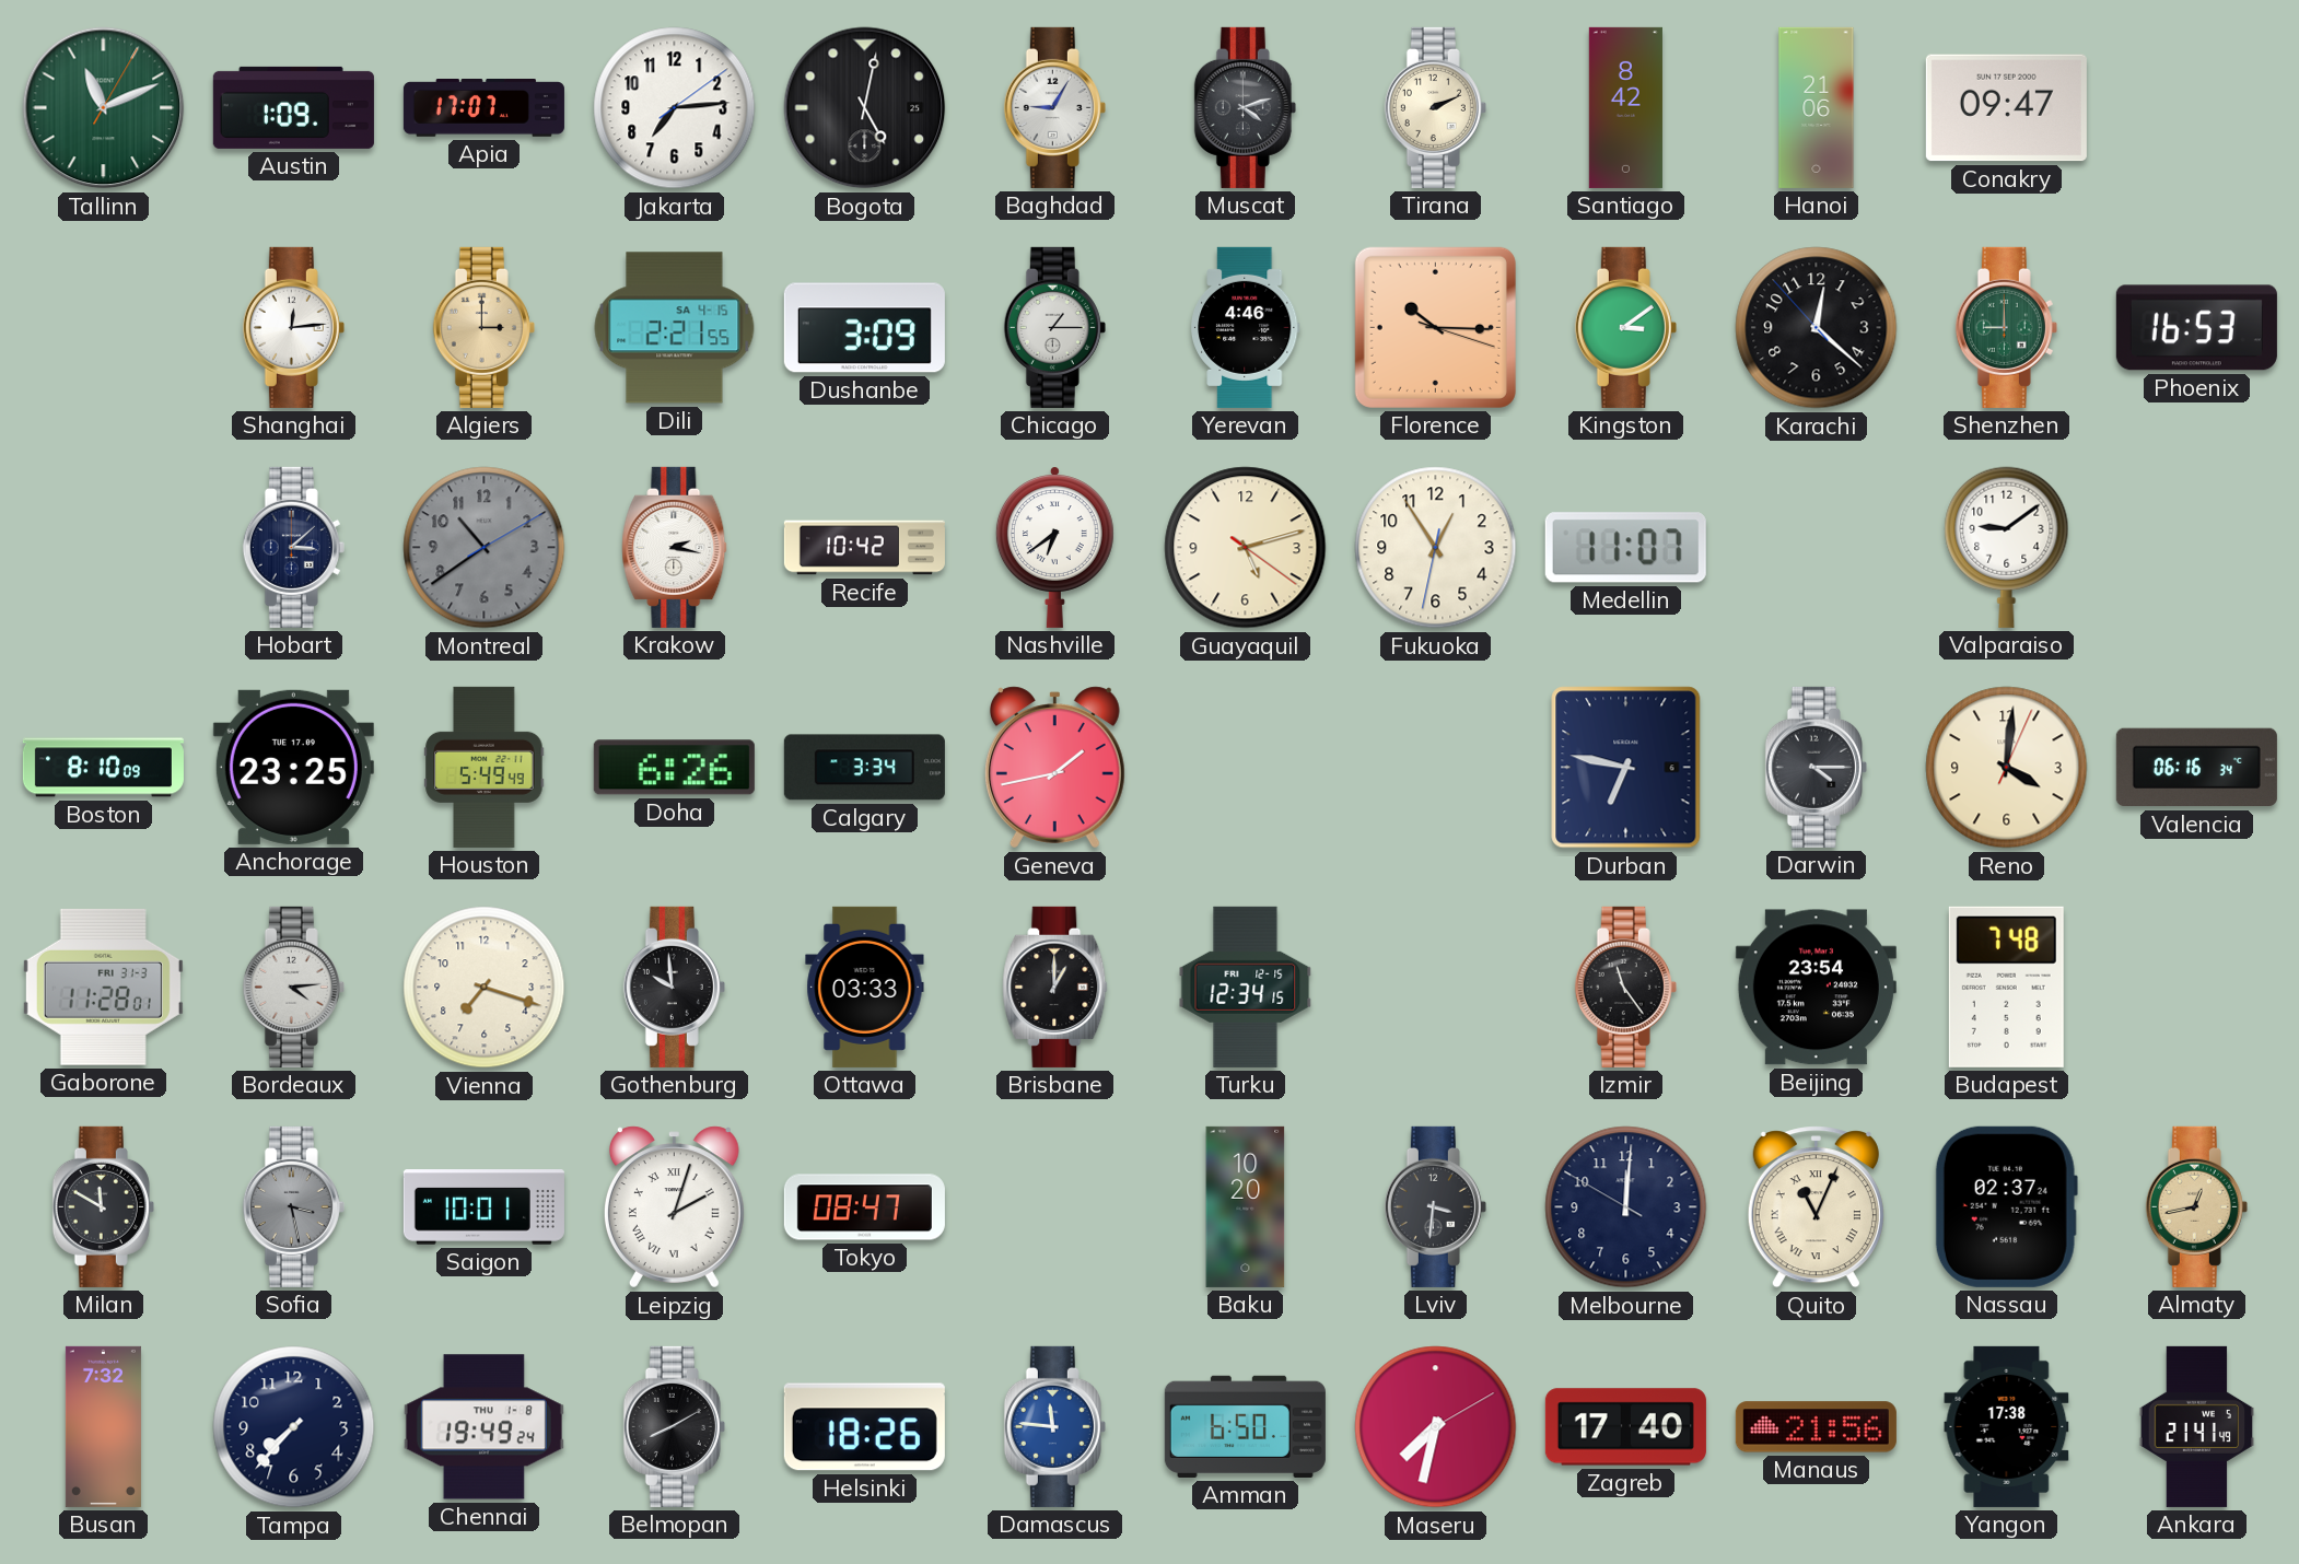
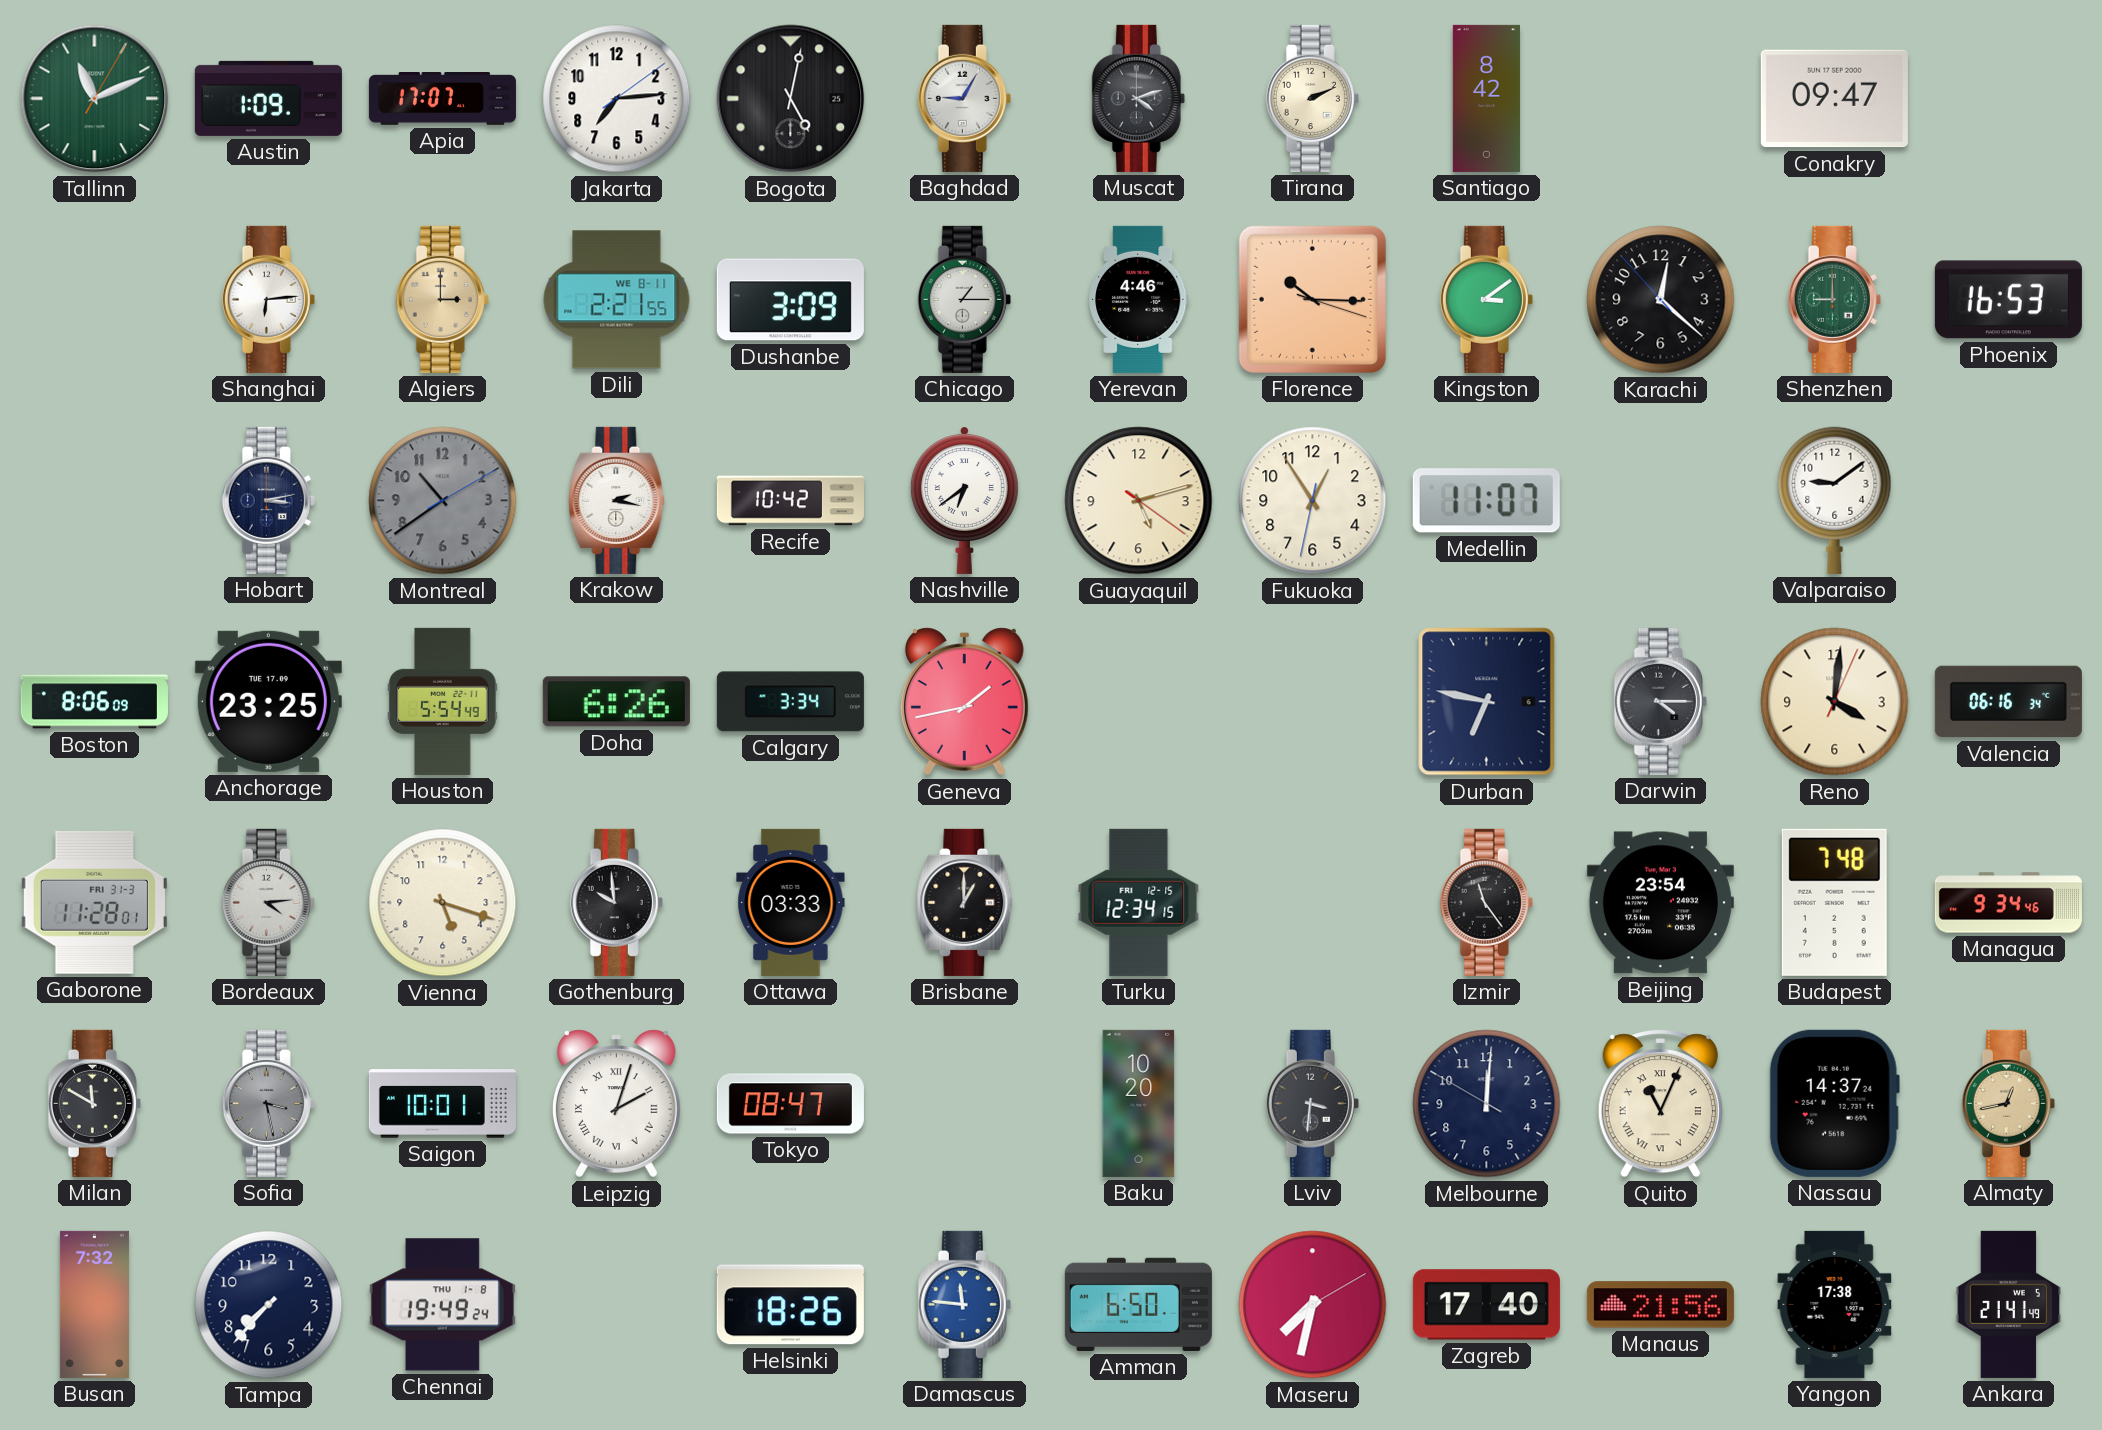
Hanoi: 21:06 -> none (1817, 107)
Shanghai: 12:14 -> 6:14 (268, 299)
Dili date: SA 4-15 -> WE 8-11 (617, 300)
Hobart: 3:08 -> 3:13 (268, 500)
Boston: 8:10 -> 8:06 (94, 702)
Houston: 5:49 -> 5:54 (443, 701)
Vienna: 7:18 -> 5:18 (443, 903)
Managua: none -> 9:34 (2008, 903)
Nassau: 02:37 -> 14:37 (1834, 1103)
Belmopan: 8:10 -> none (674, 1426)
